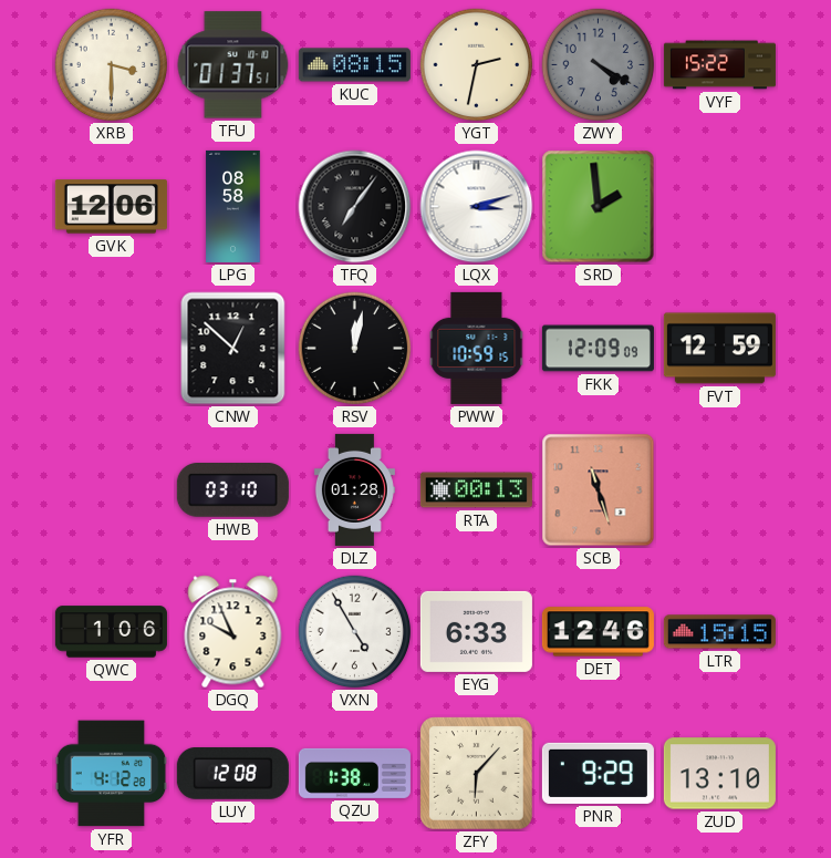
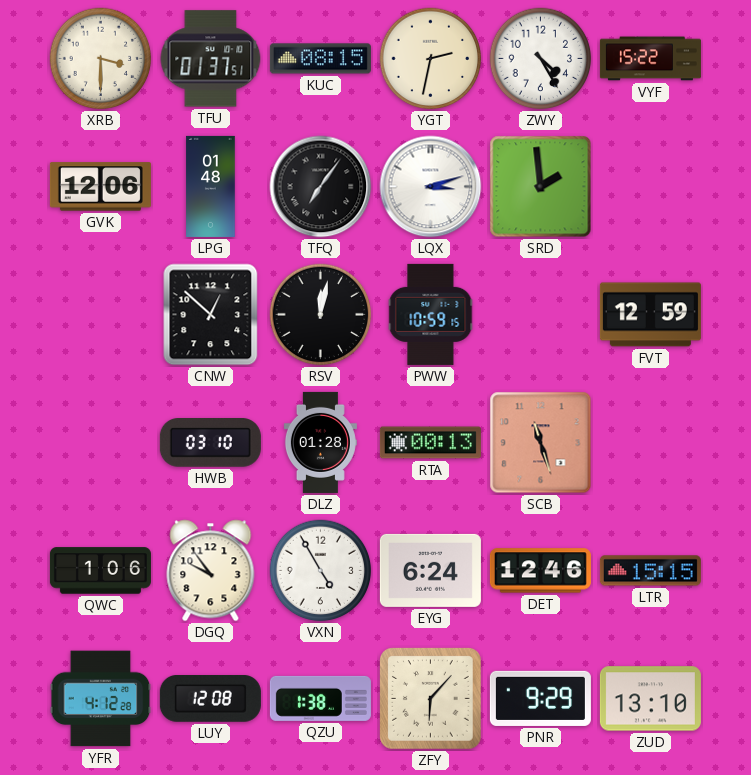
ZWY: 4:20 -> 4:25 (541, 59)
ZWY dial: grey -> white (541, 59)
LPG: 08:58 -> 01:48 (211, 186)
FKK: 12:09 -> none (598, 349)
DGQ: 9:56 -> 9:54 (211, 571)
EYG: 6:33 -> 6:24 (430, 570)
